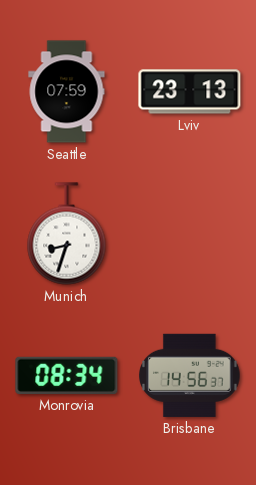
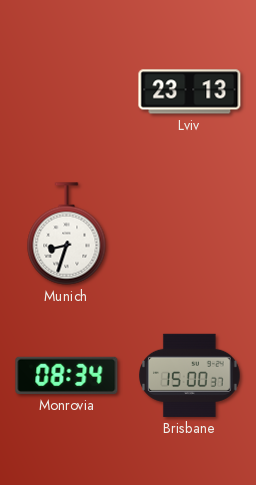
Seattle: 07:59 -> none (67, 92)
Brisbane: 14:56 -> 15:00 (190, 375)
